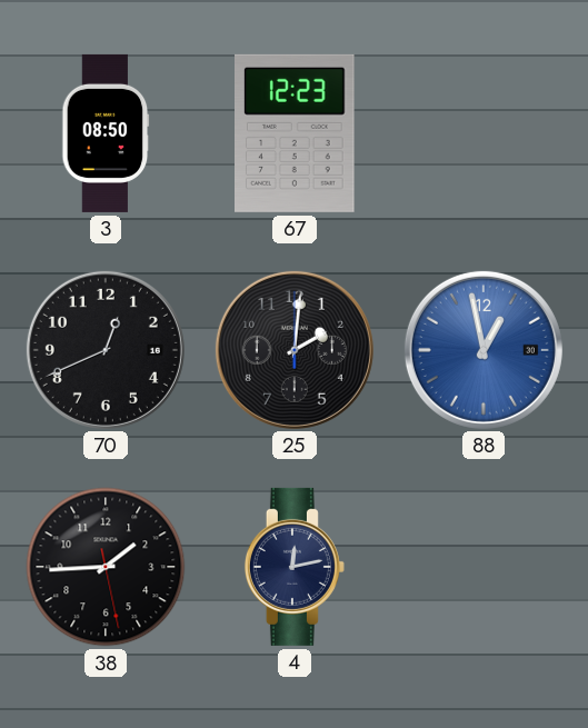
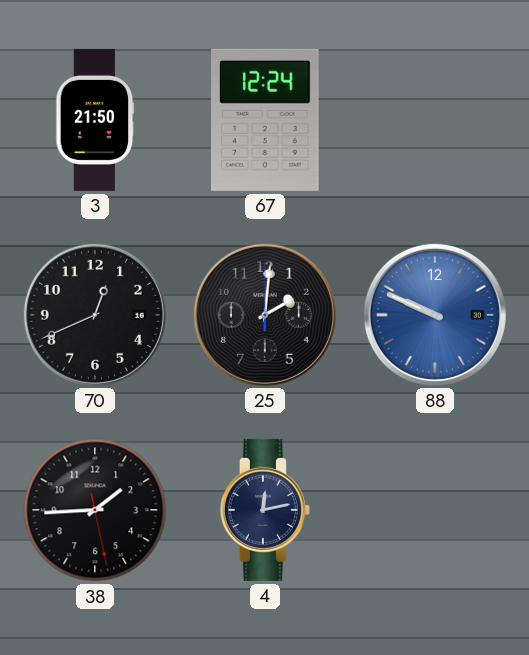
3: 08:50 -> 21:50 (95, 120)
67: 12:23 -> 12:24 (266, 120)
88: 12:58 -> 9:49 (435, 315)
